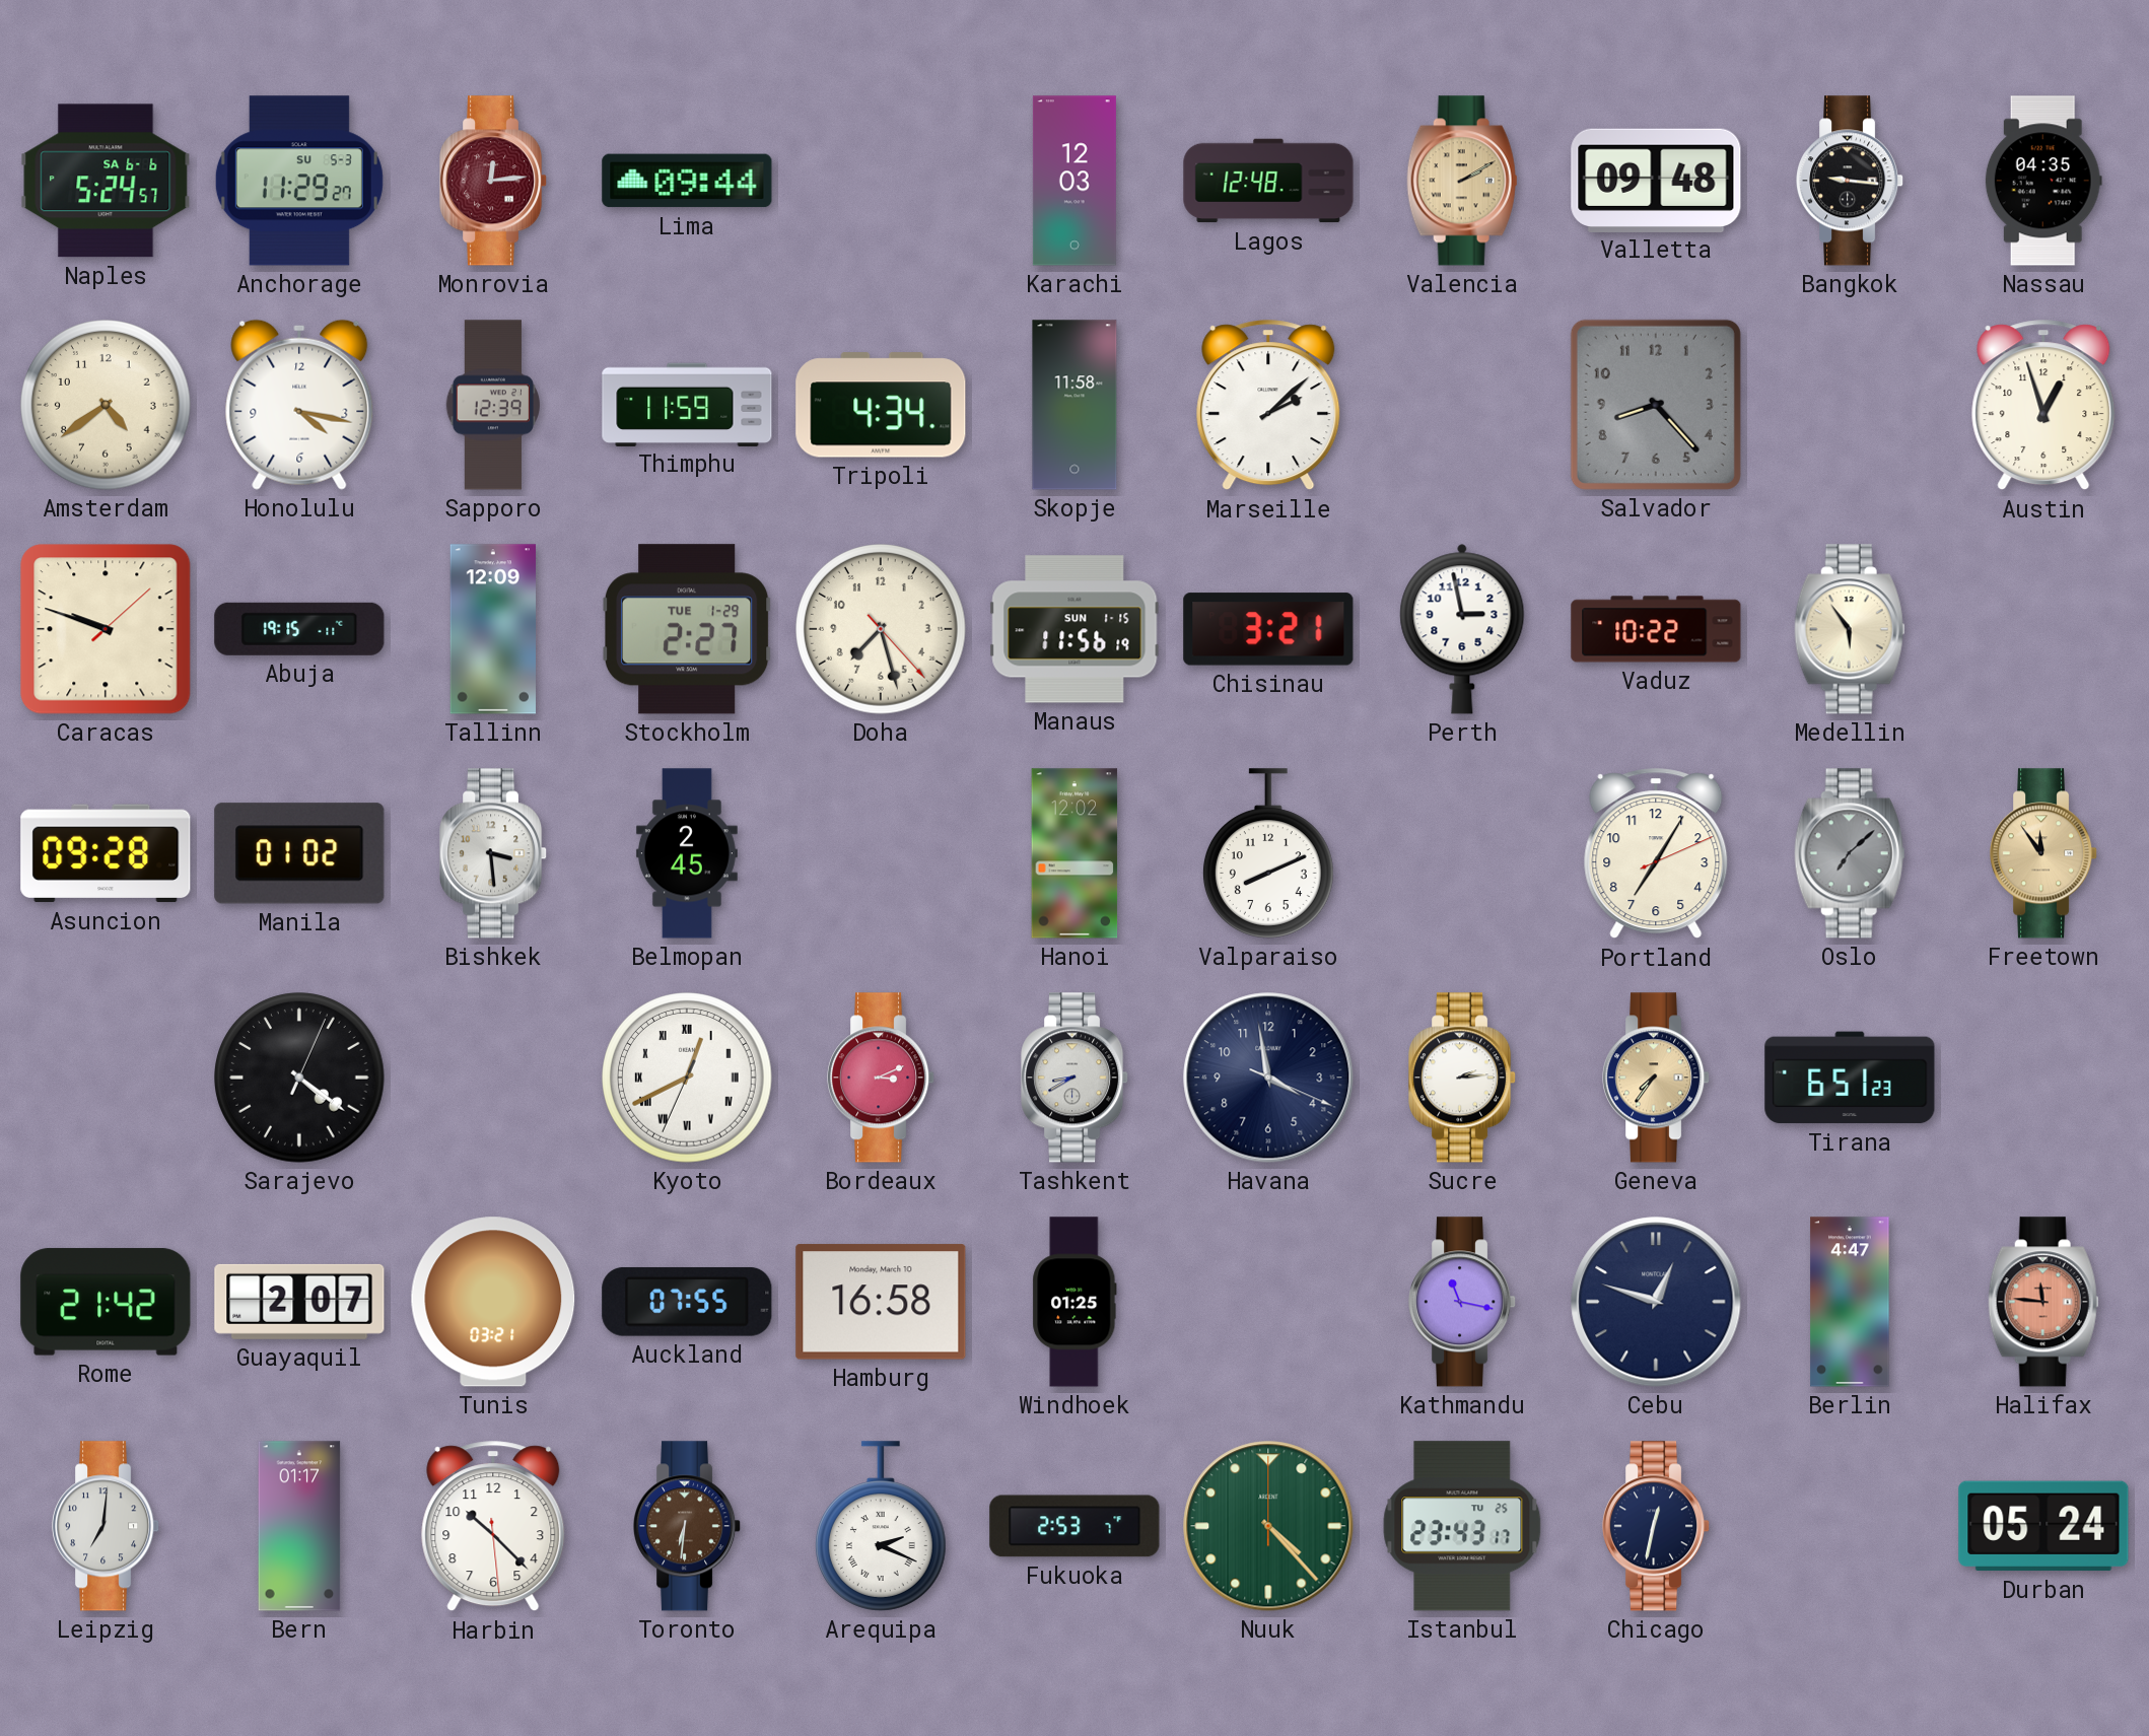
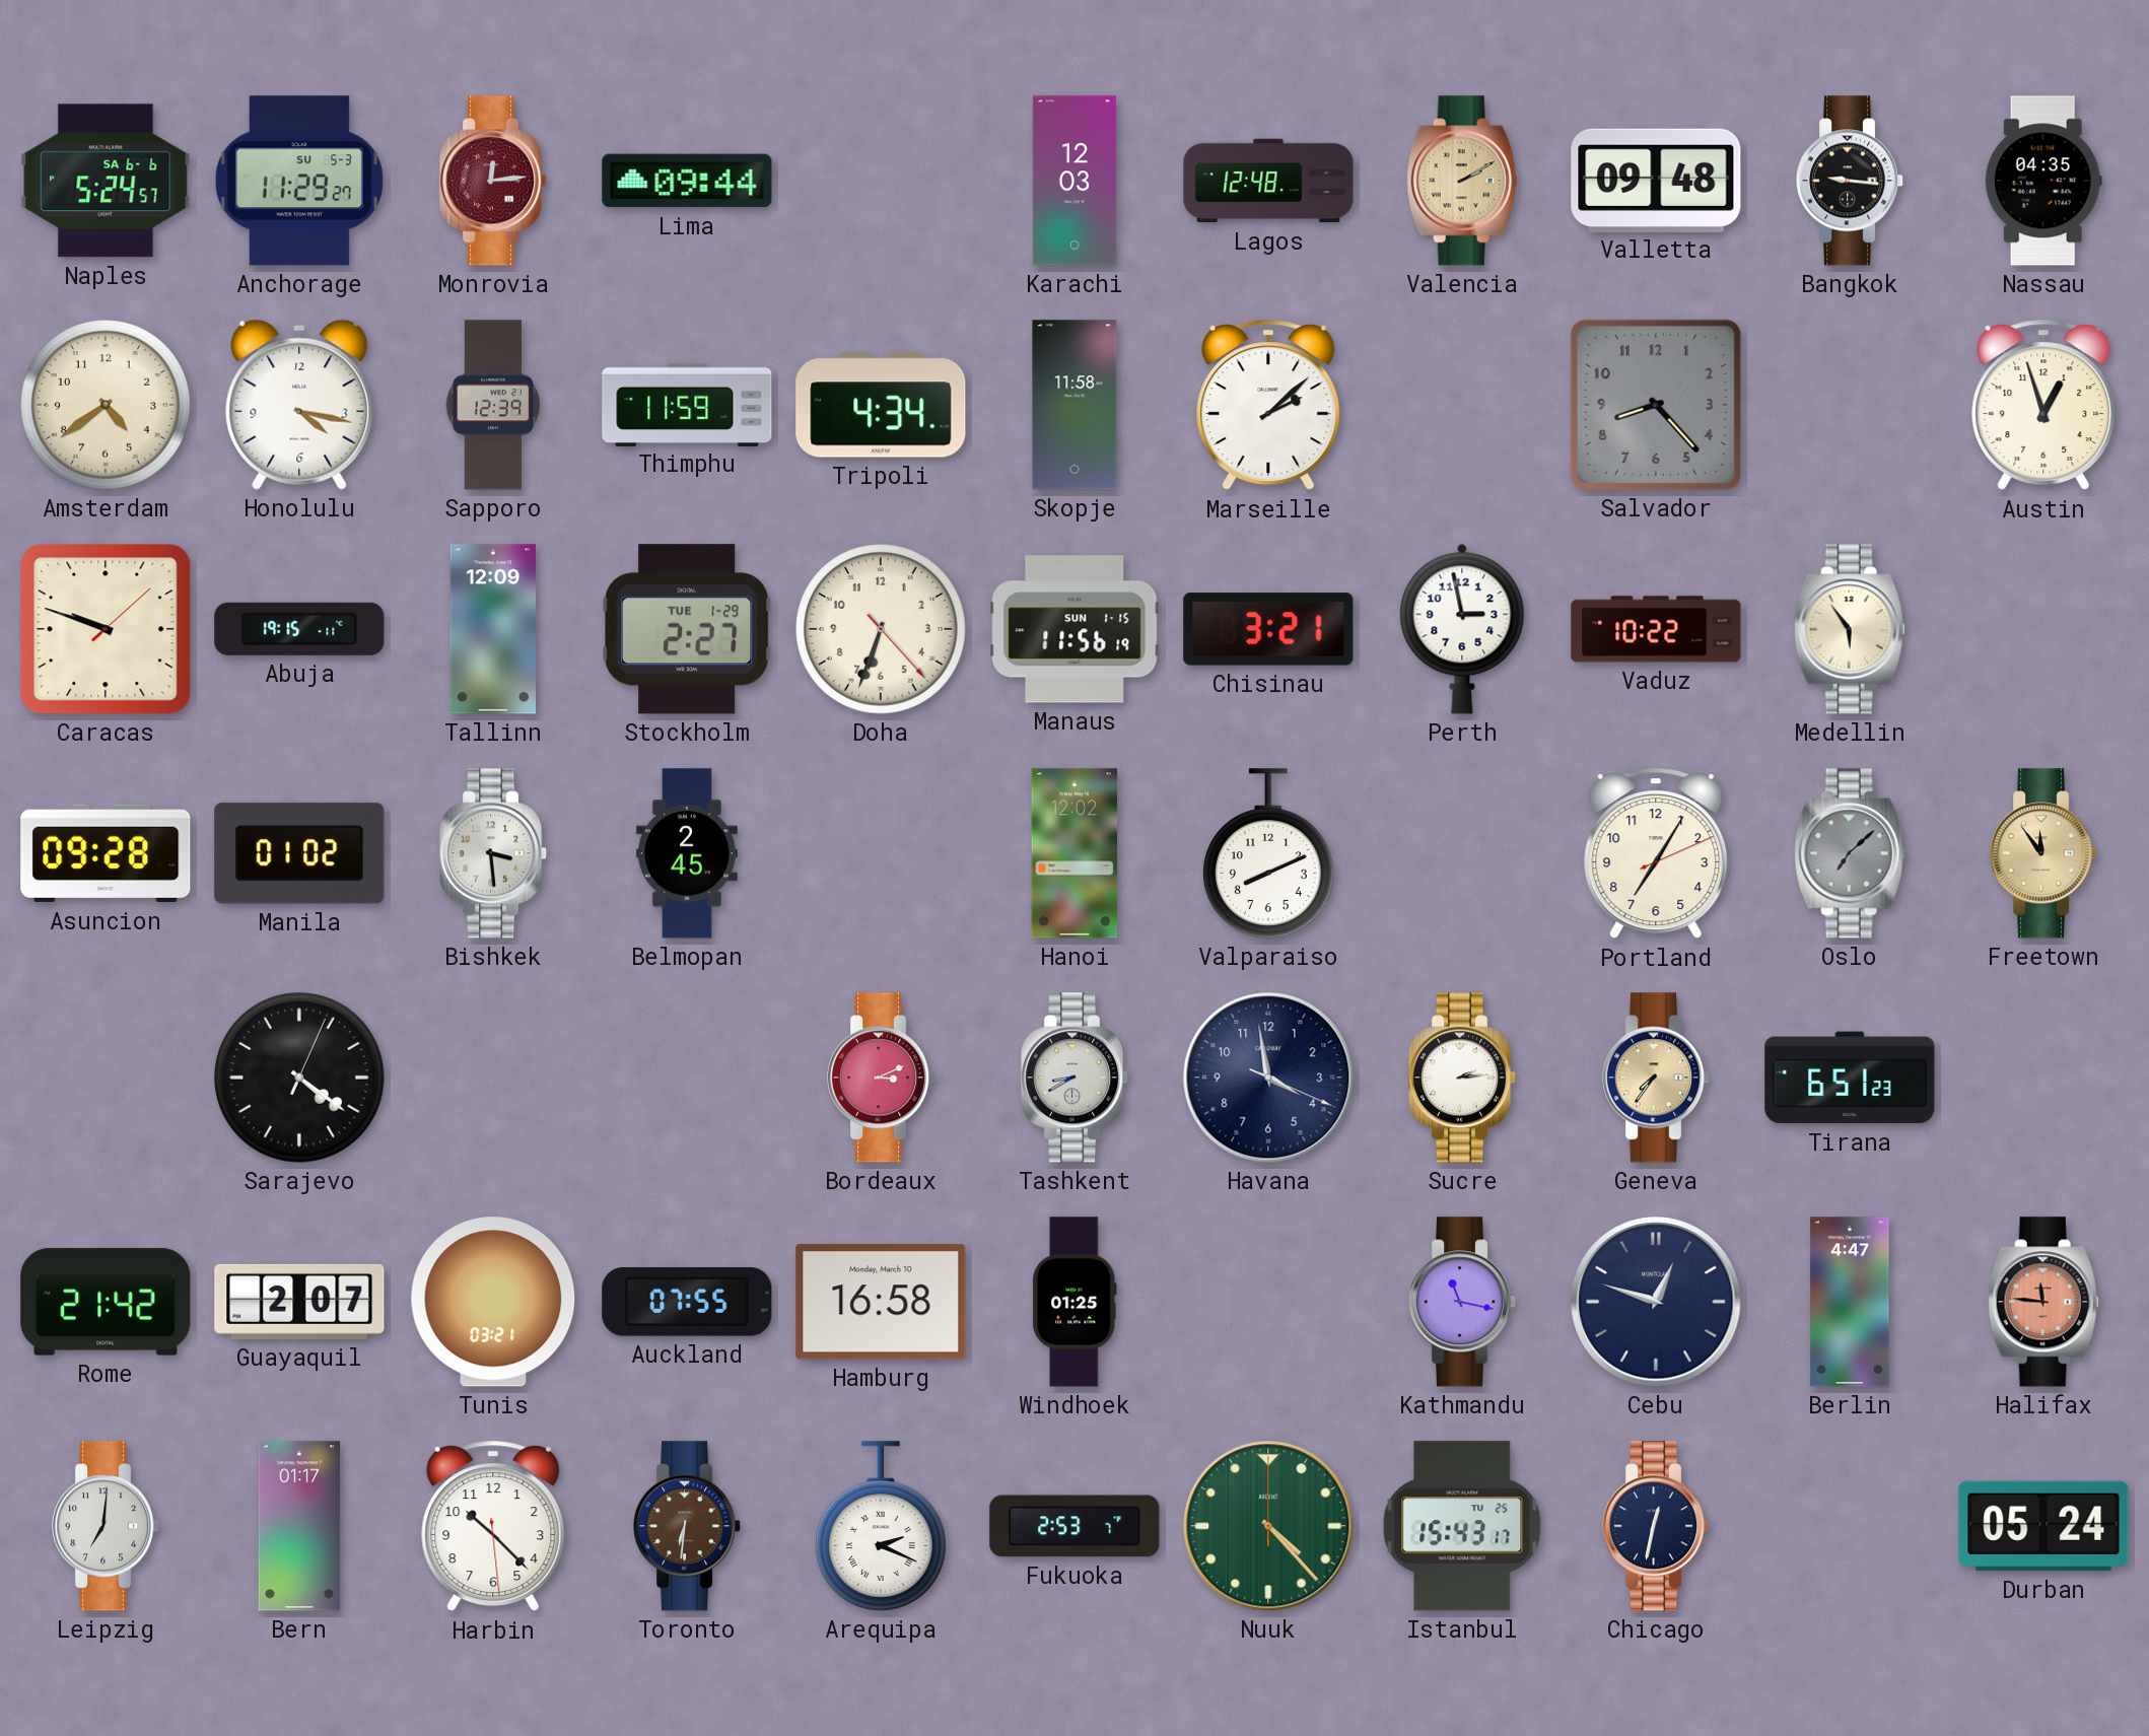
Doha: 7:27 -> 6:33 (881, 629)
Kyoto: 12:40 -> none (687, 1078)
Istanbul: 23:43 -> 15:43 (1462, 1526)
